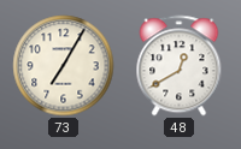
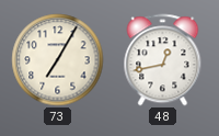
48: 12:40 -> 12:43 (163, 60)
